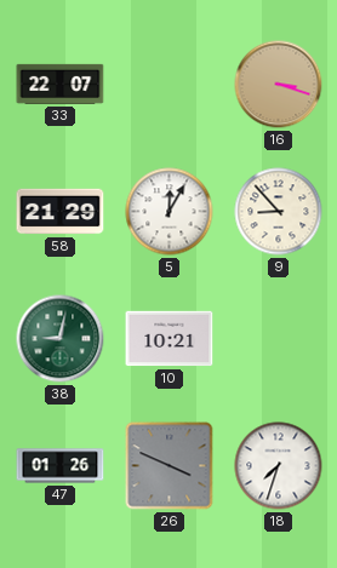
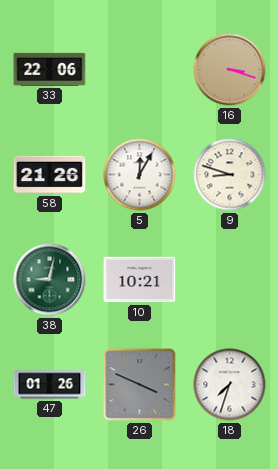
33: 22:07 -> 22:06 (50, 69)
58: 21:29 -> 21:26 (50, 175)
9: 8:53 -> 8:48 (230, 175)
